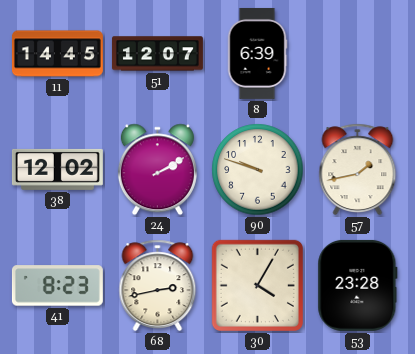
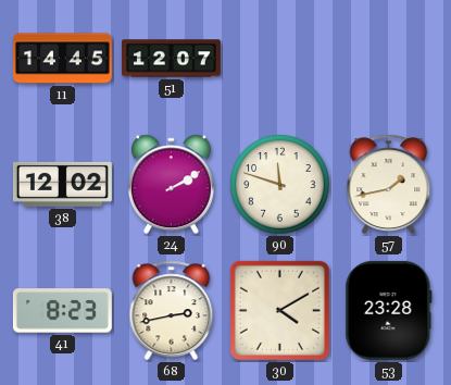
8: 6:39 -> none (257, 53)
90: 9:48 -> 11:48 (280, 185)
30: 4:05 -> 4:10 (279, 310)
